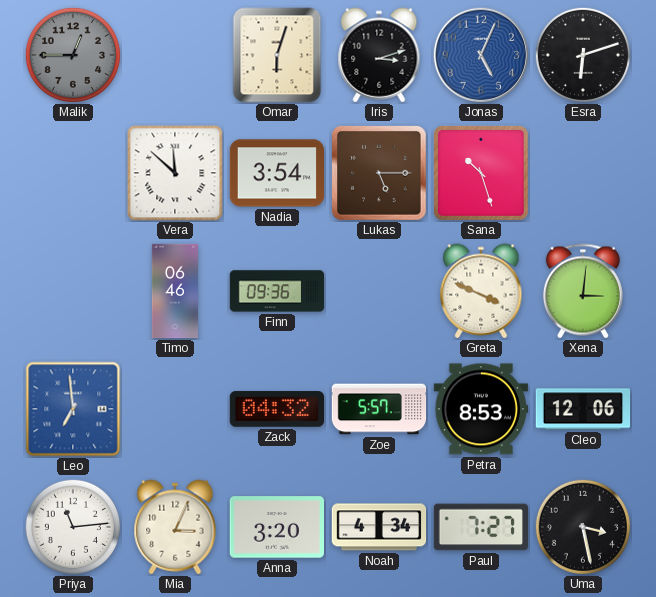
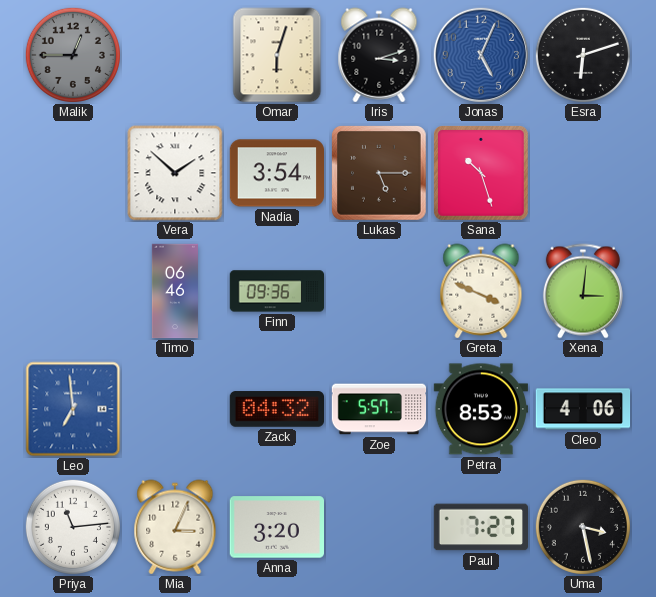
Vera: 11:52 -> 1:52 (175, 173)
Cleo: 12:06 -> 4:06 (583, 409)
Noah: 4:34 -> none (379, 527)
